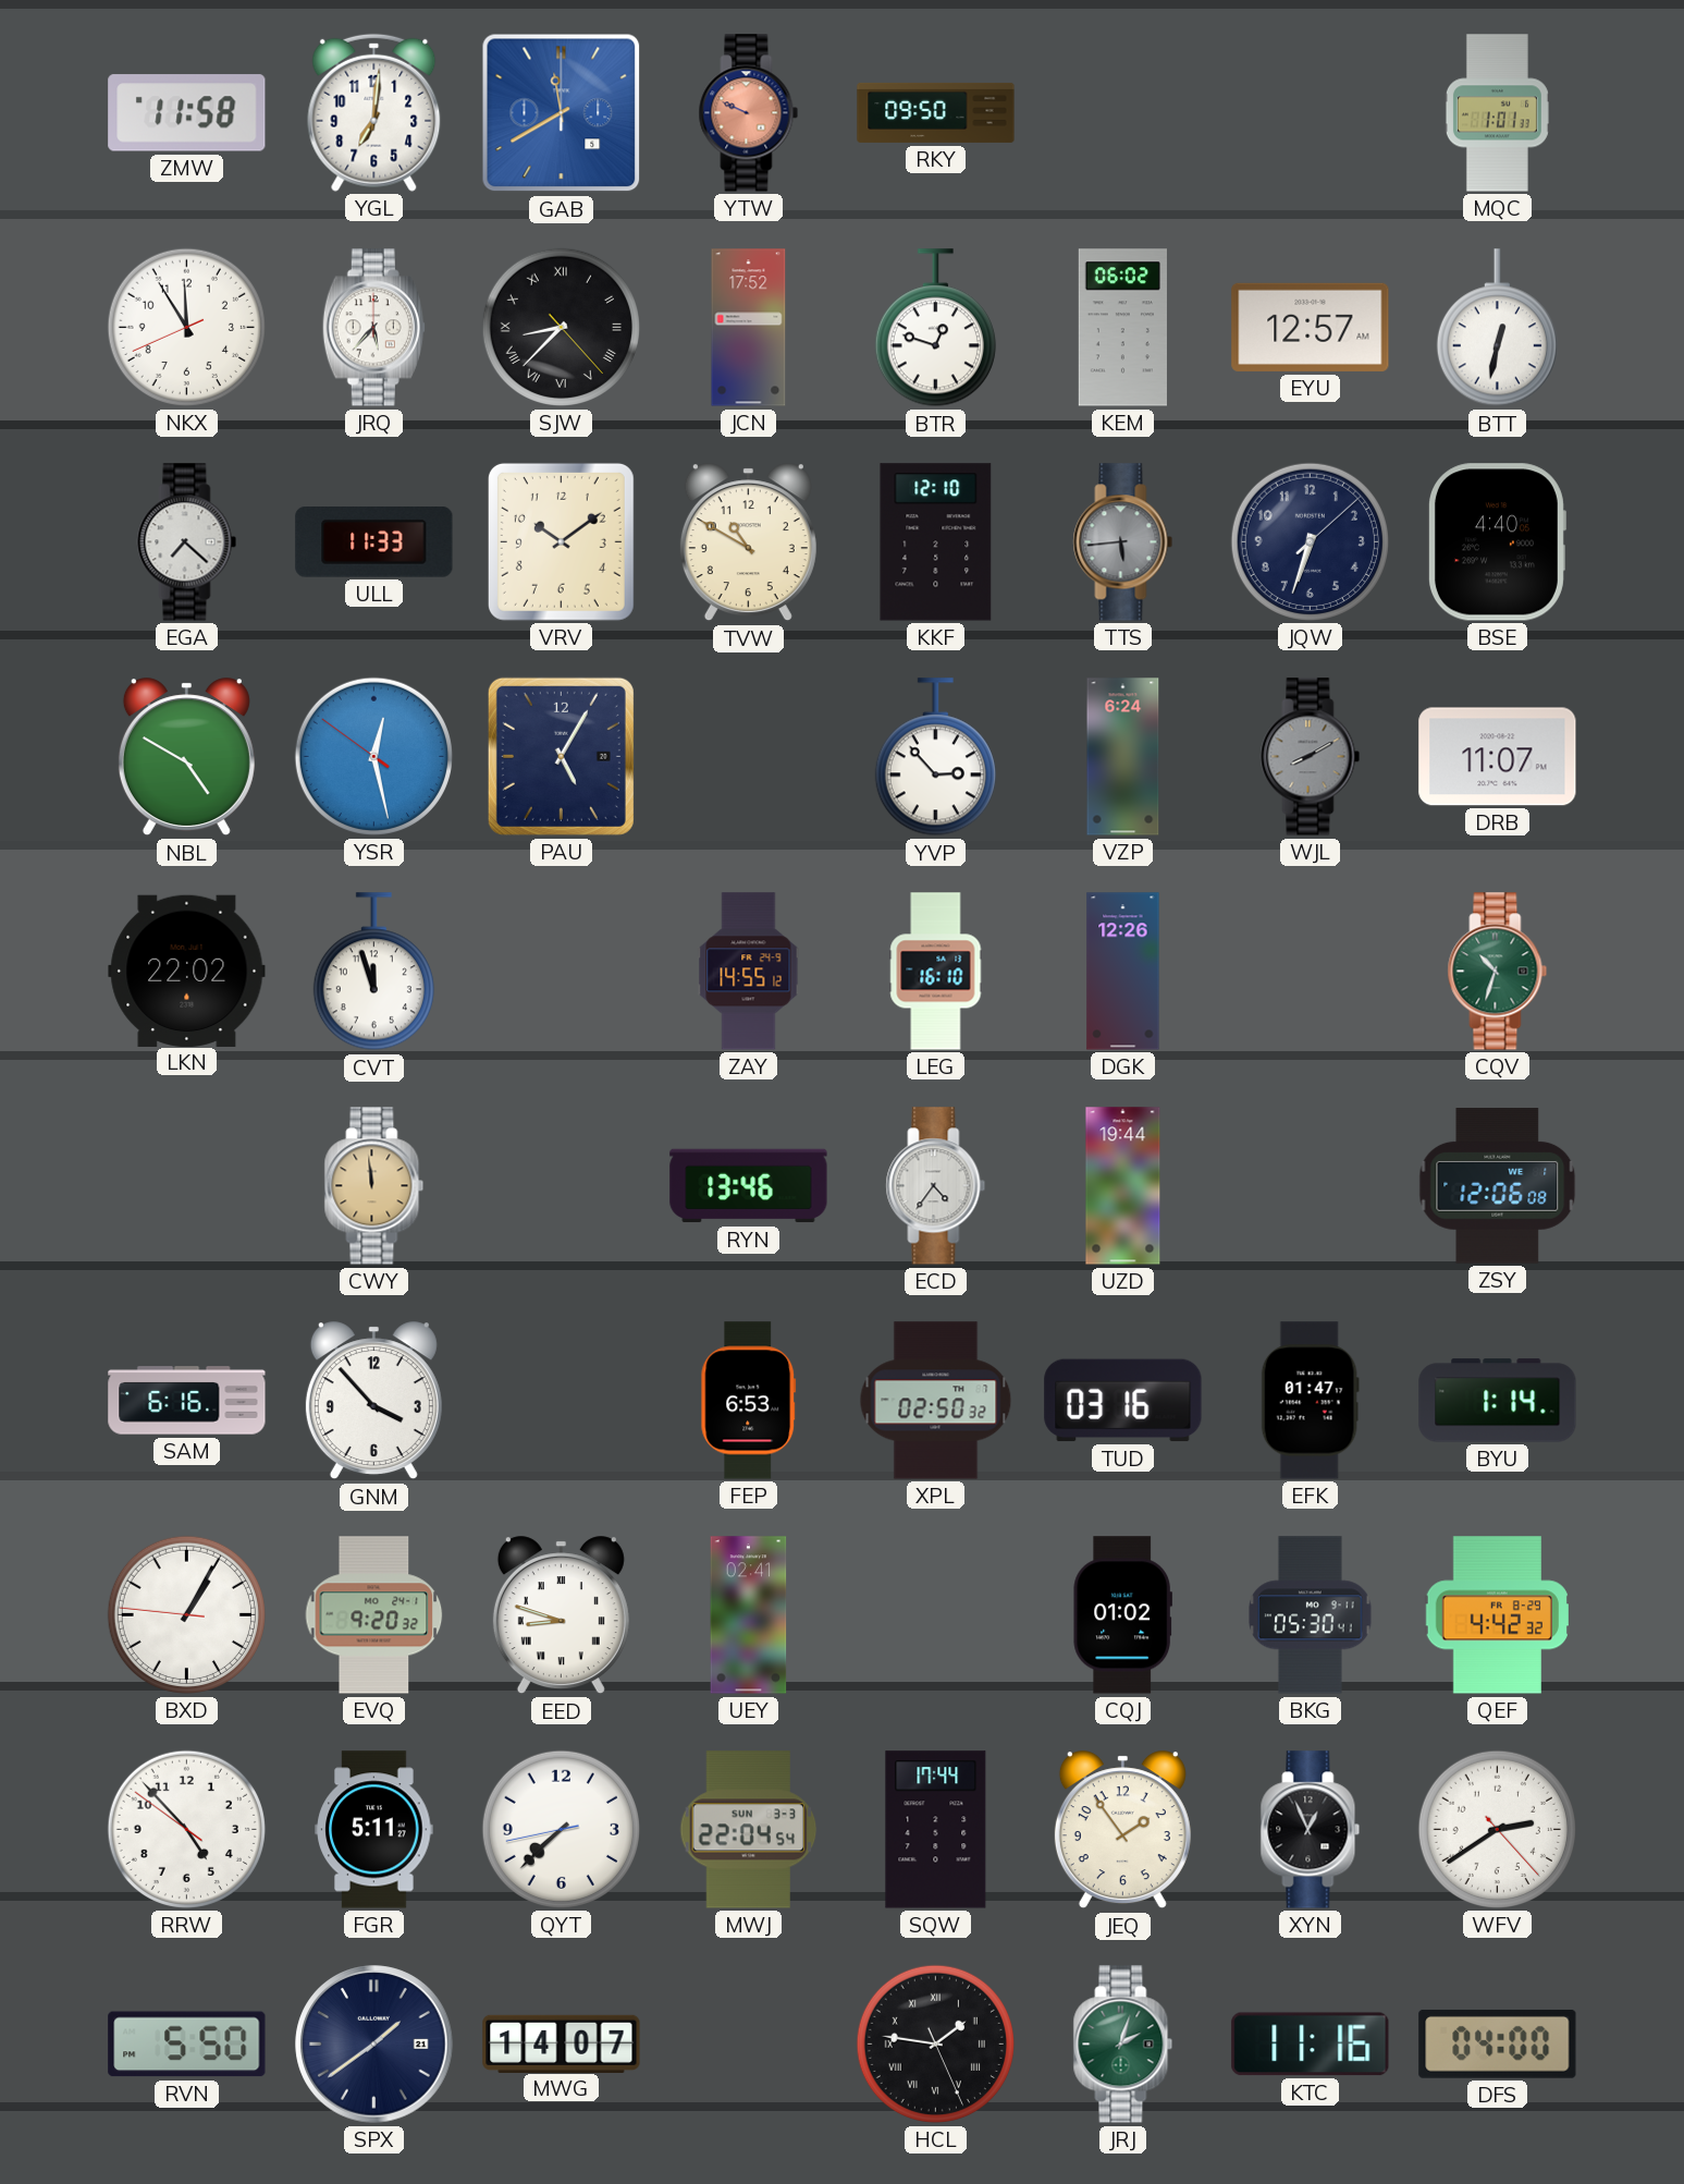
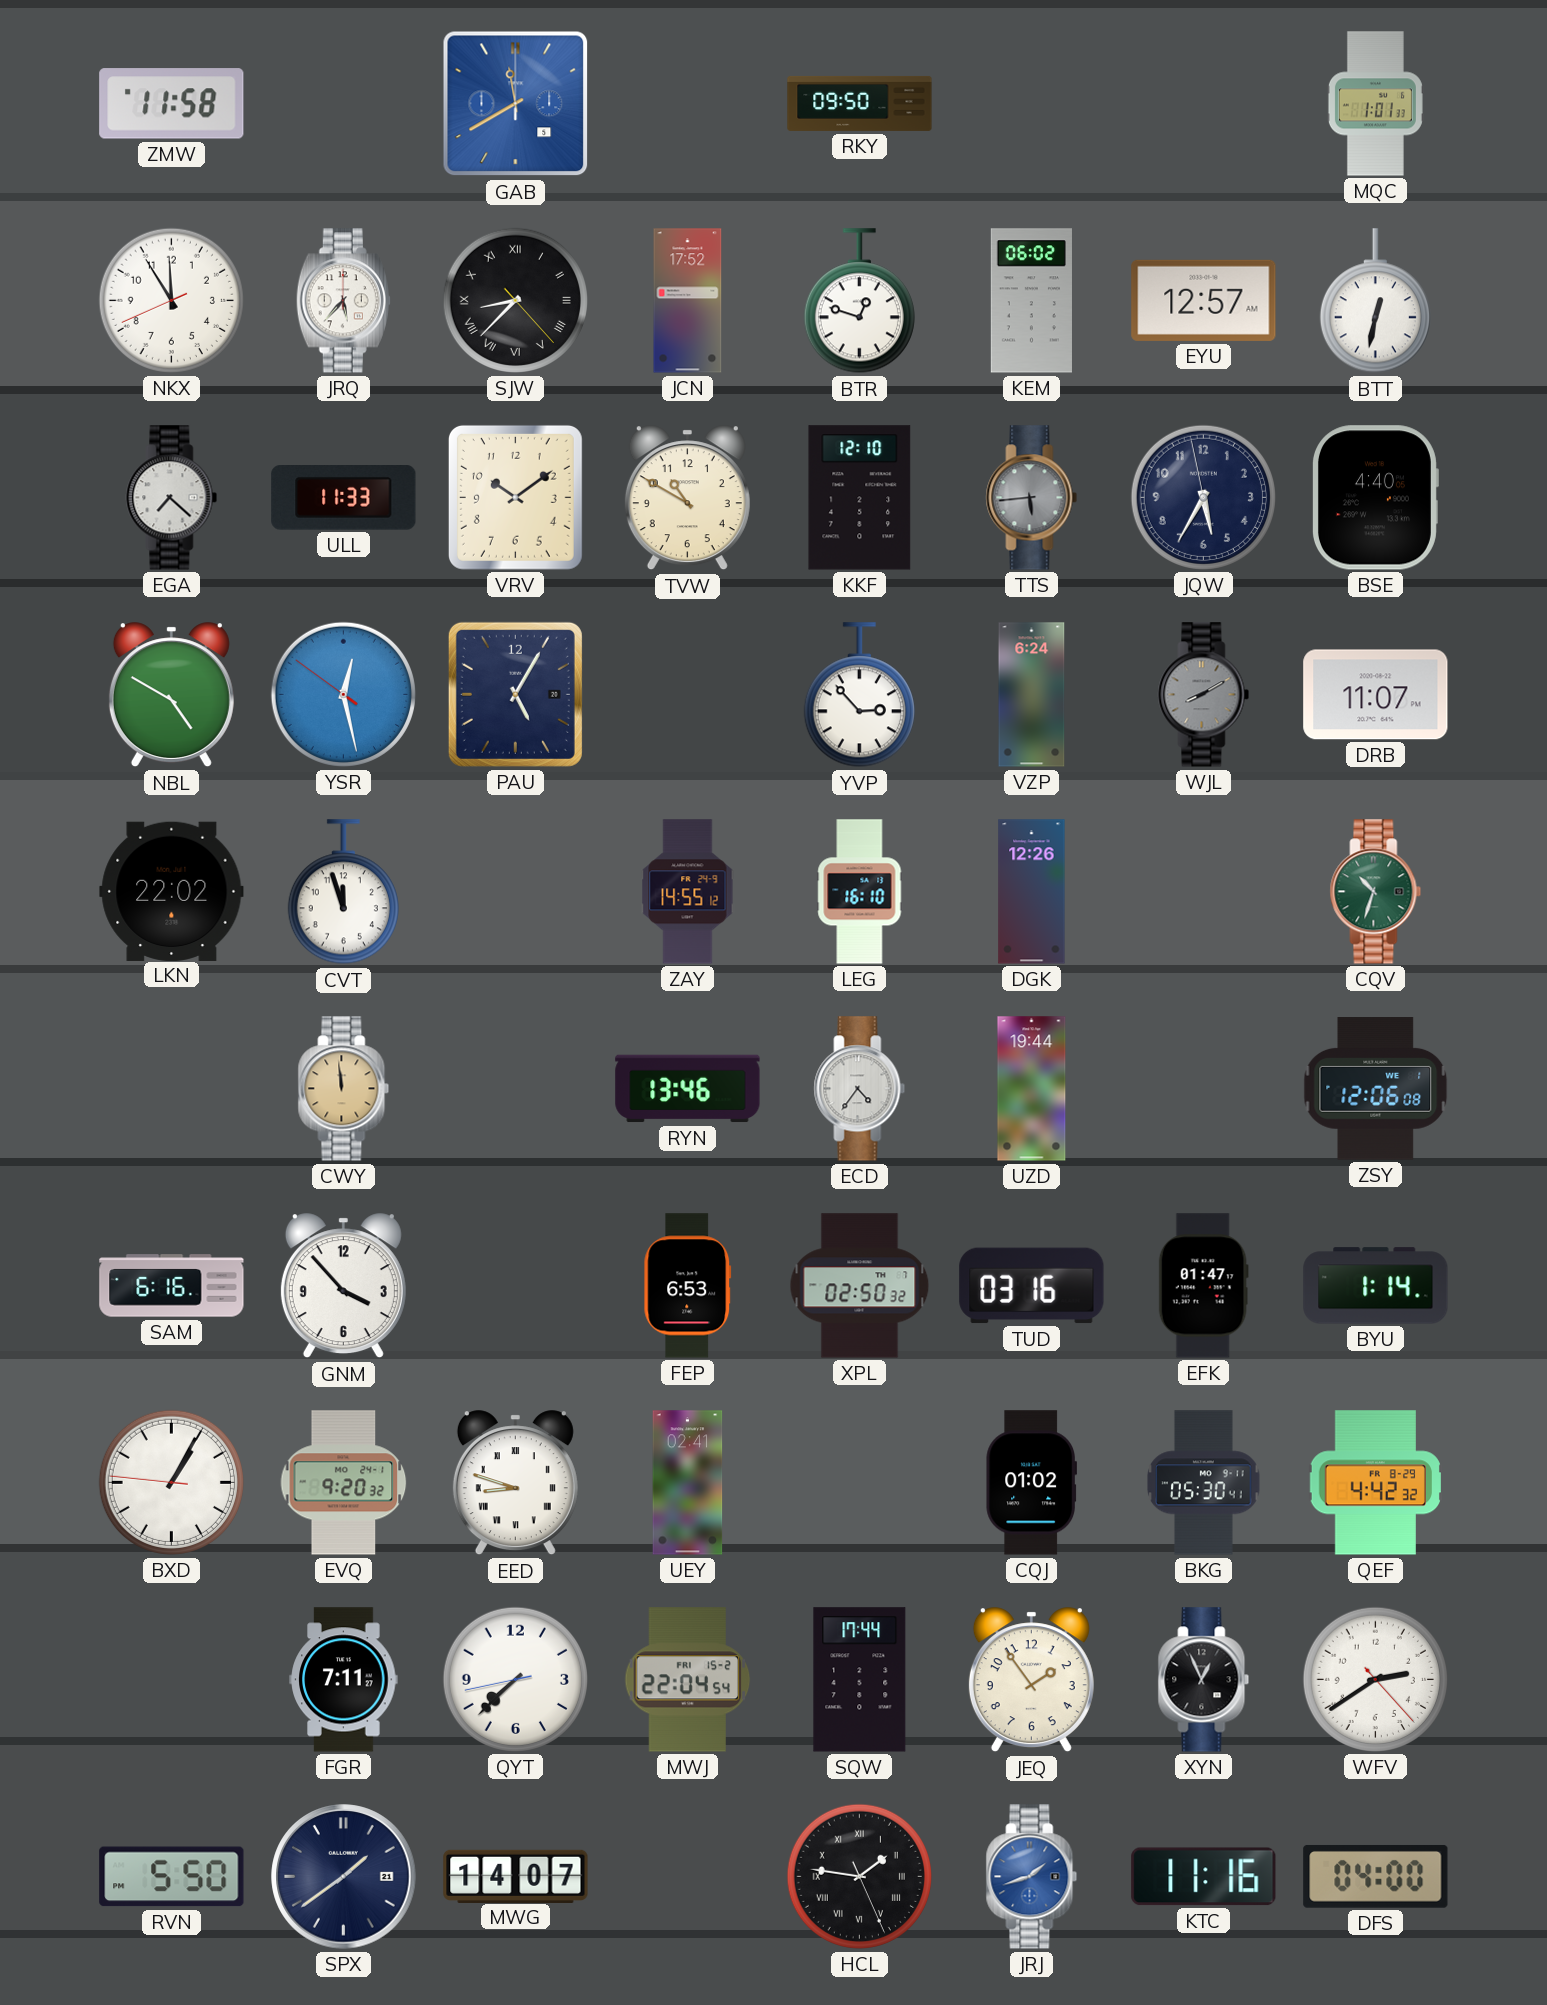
YGL: 7:01 -> none (374, 112)
YTW: 9:49 -> none (749, 113)
JQW: 6:33 -> 5:34 (1203, 497)
RRW: 4:52 -> none (186, 1829)
FGR: 5:11 -> 7:11 (344, 1680)
MWJ date: SUN 3-3 -> FRI 15-2 (688, 1680)
JRJ: 2:03 -> 1:42 (1032, 1877)
JRJ dial: green -> blue (1032, 1877)
